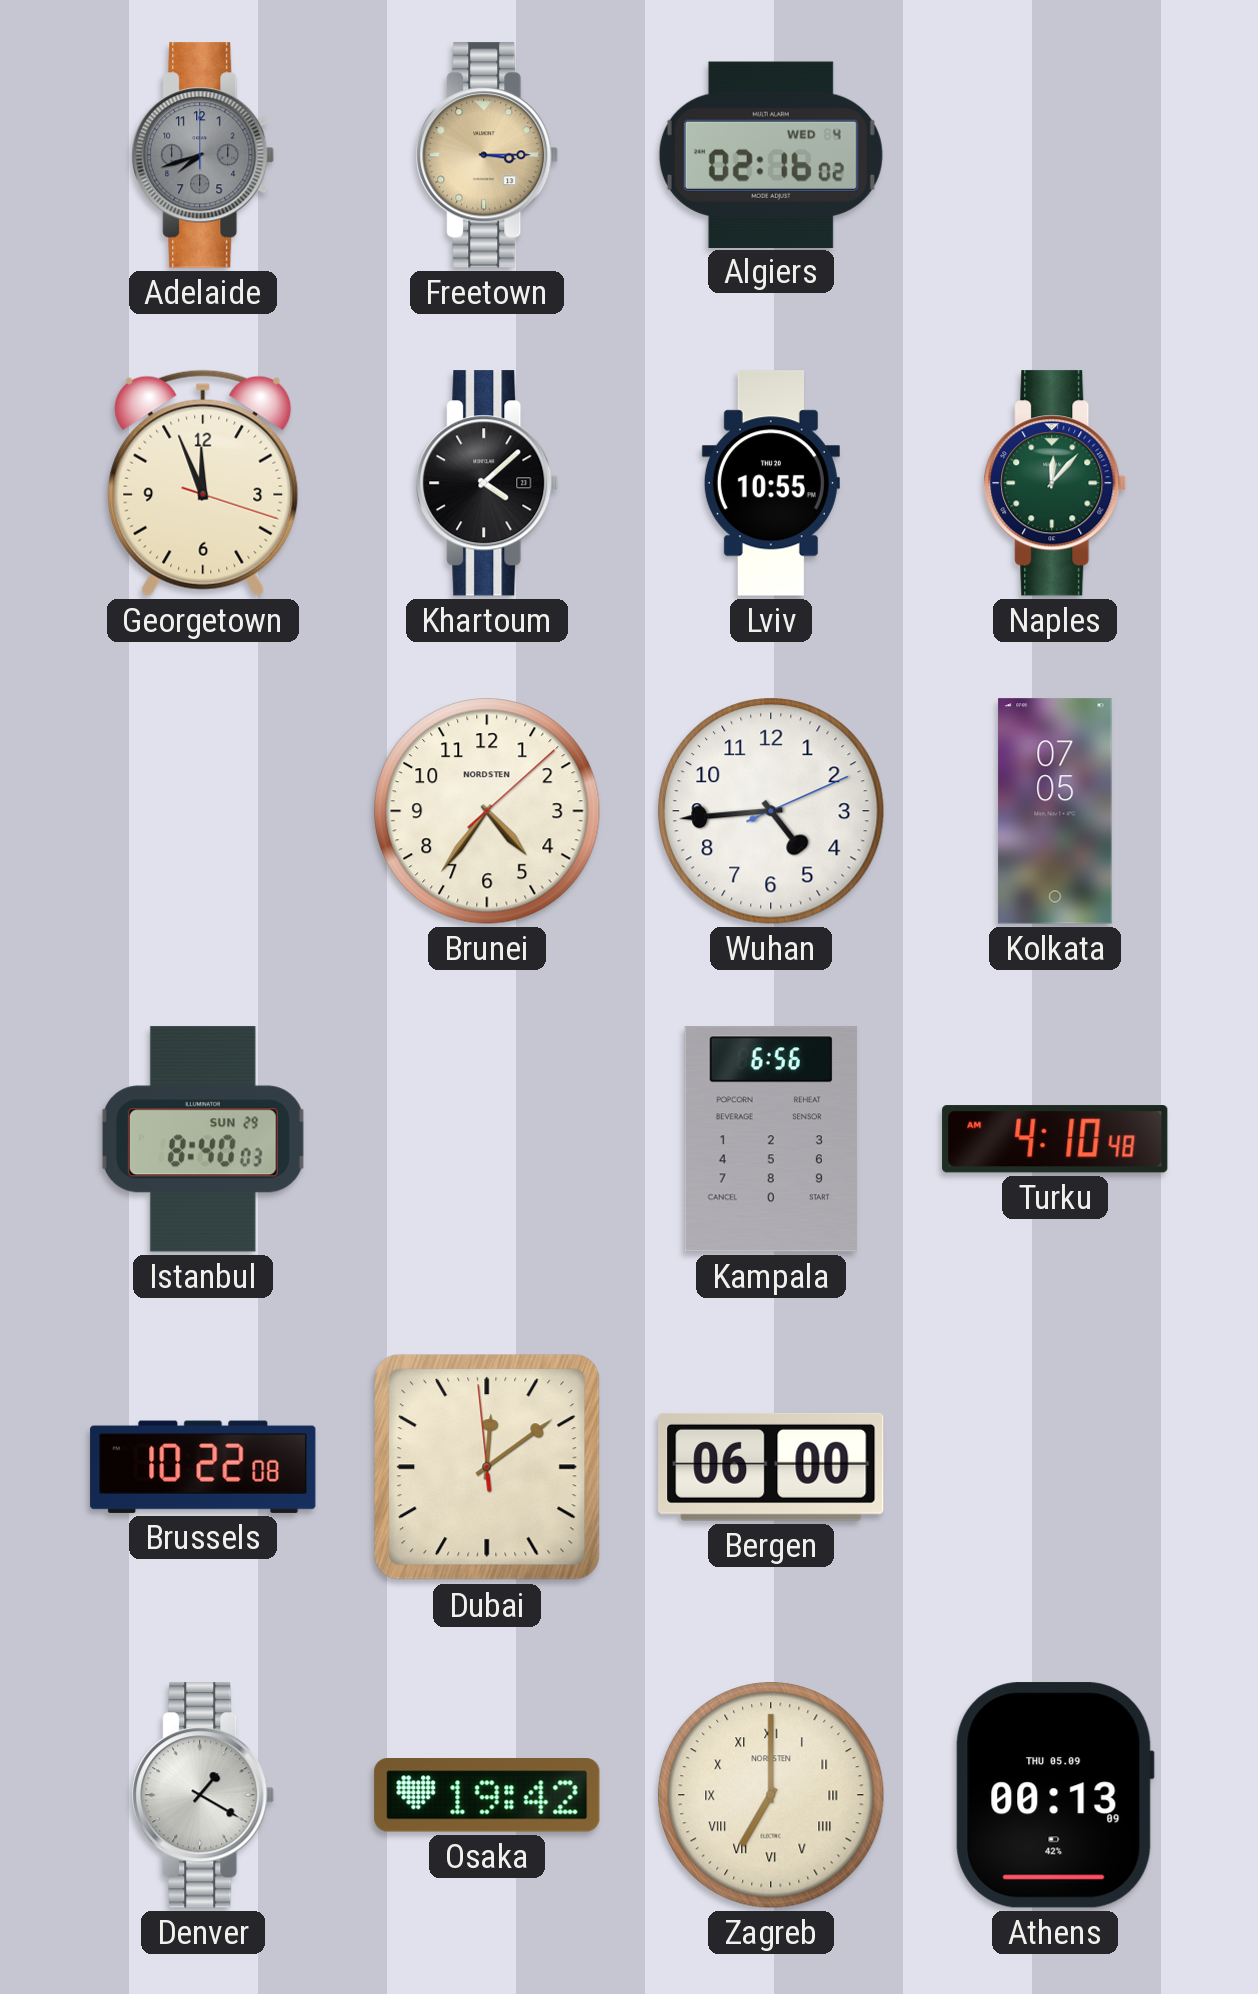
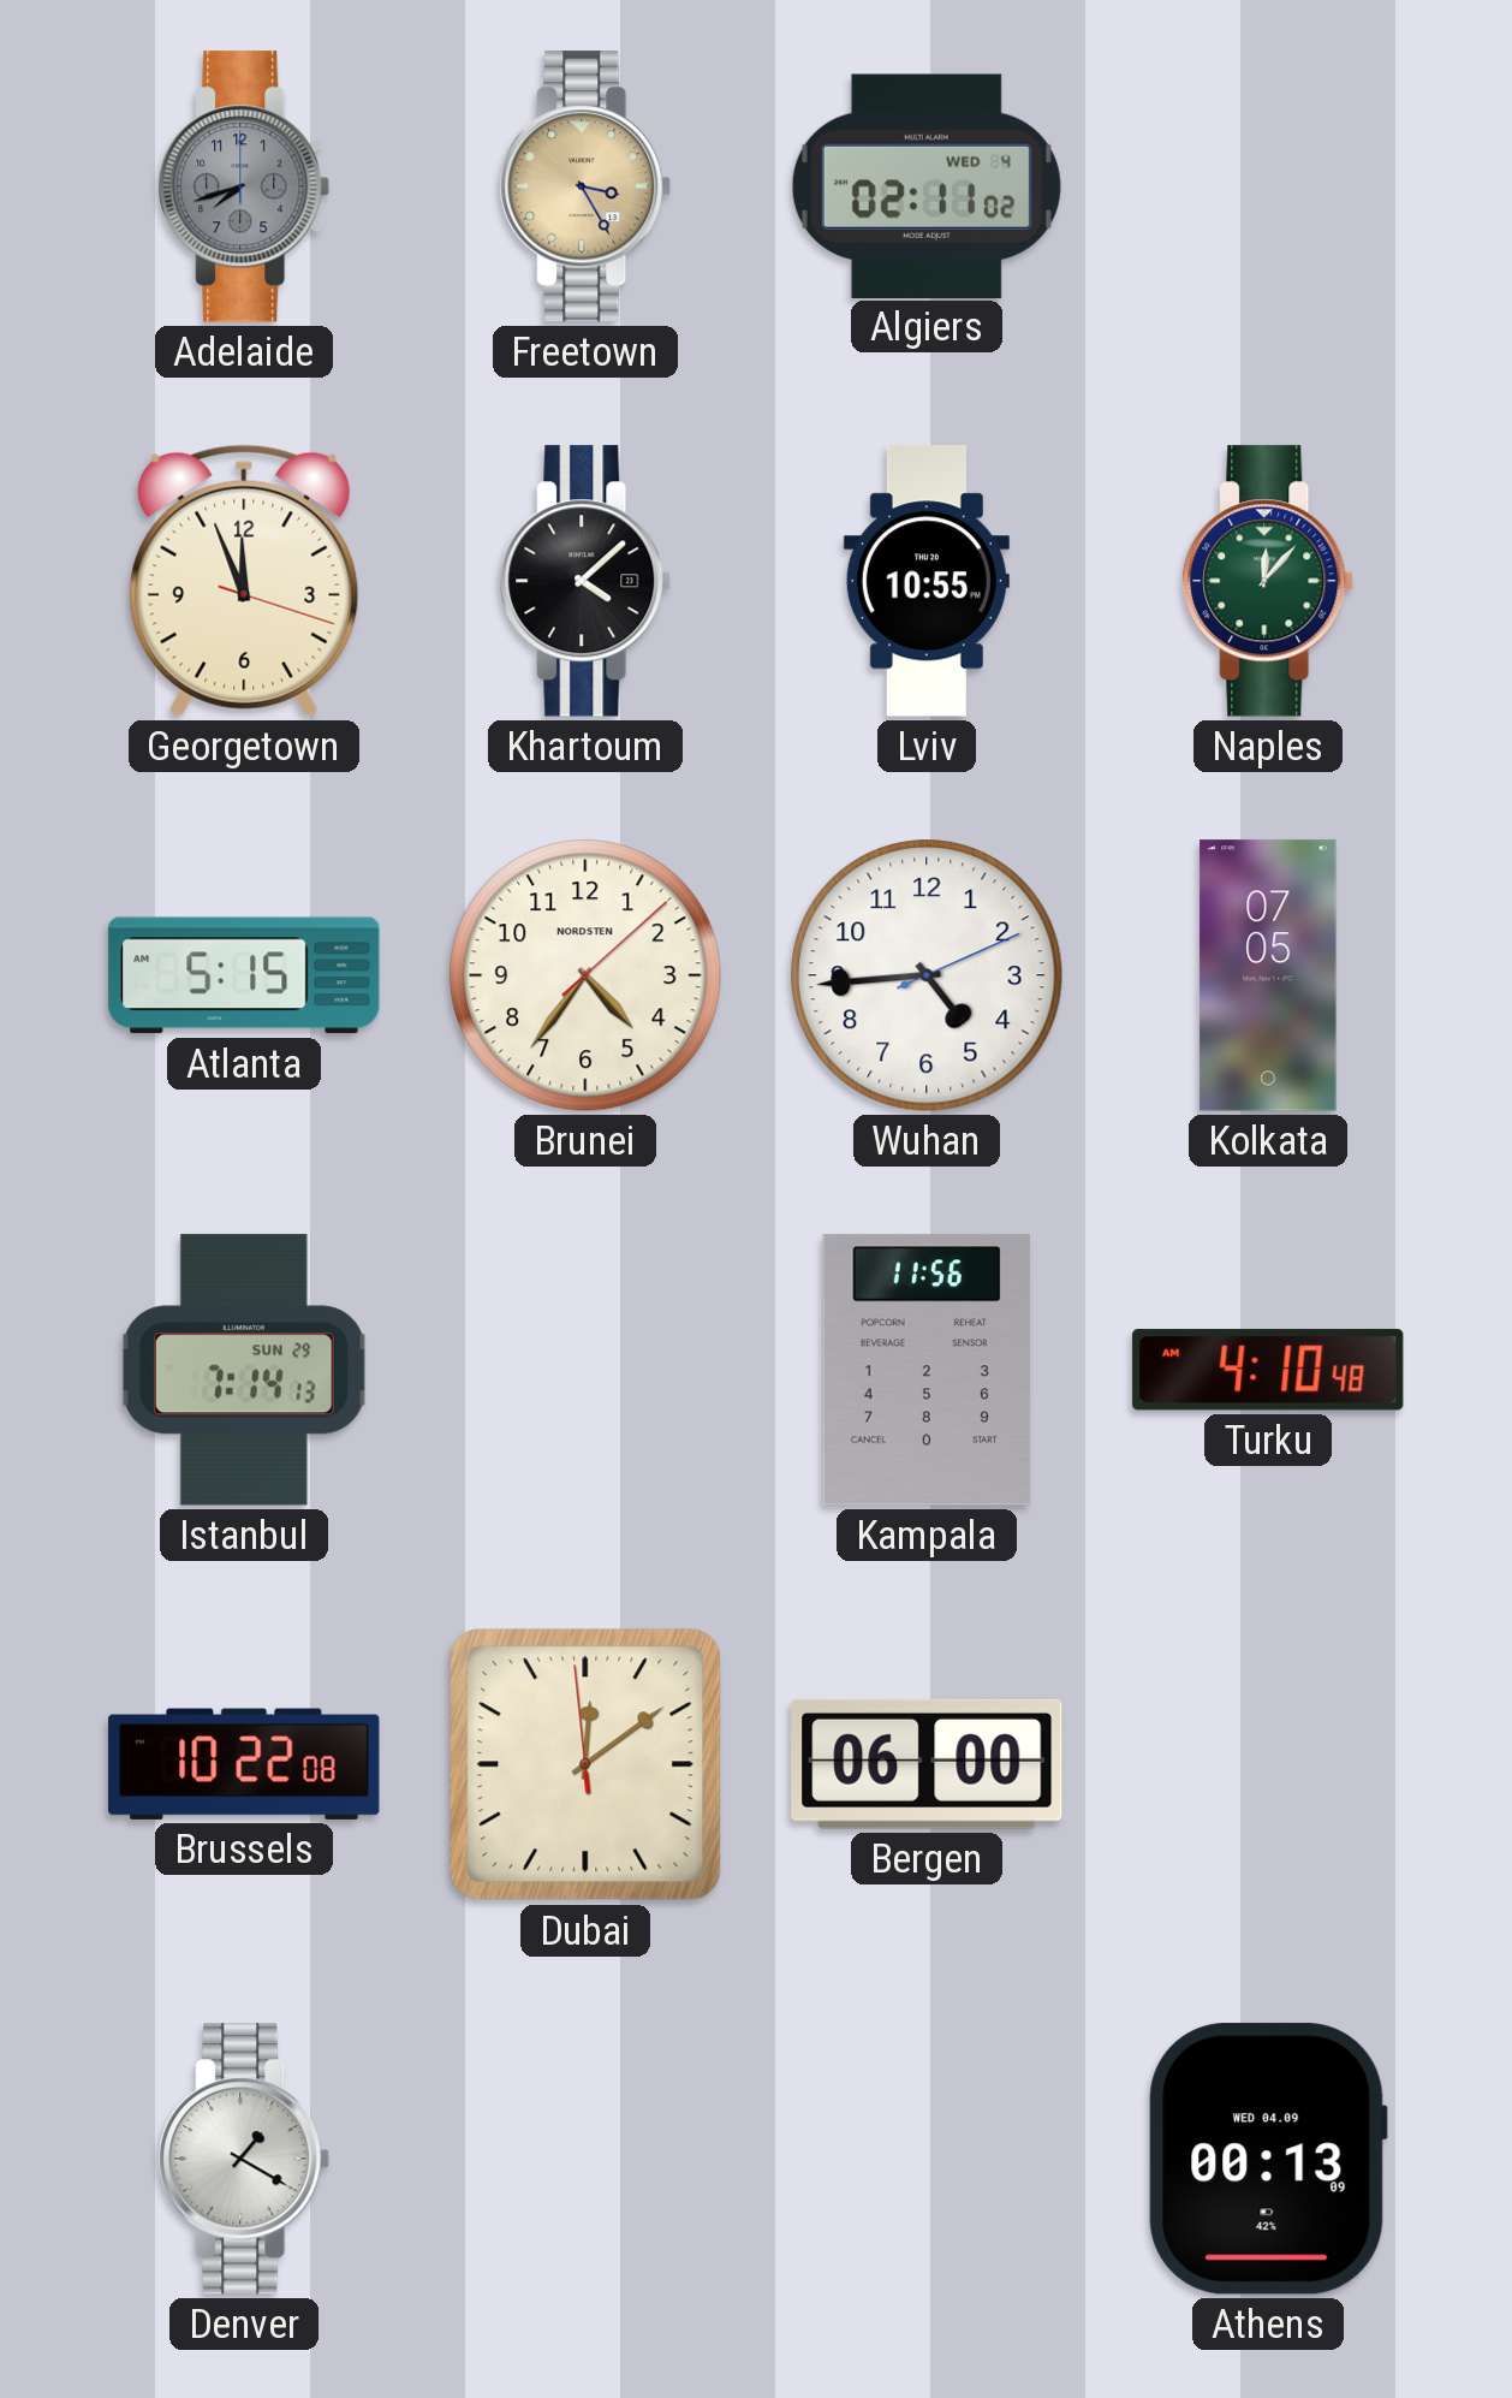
Freetown: 3:15 -> 3:25 (585, 186)
Algiers: 02:16 -> 02:11 (927, 185)
Atlanta: none -> 5:15 (244, 975)
Istanbul: 8:40 -> 7:14 (244, 1370)
Kampala: 6:56 -> 11:56 (927, 1370)
Osaka: 19:42 -> none (487, 1796)
Zagreb: 7:00 -> none (771, 1795)
Athens date: THU 05.09 -> WED 04.09 (1268, 2159)
